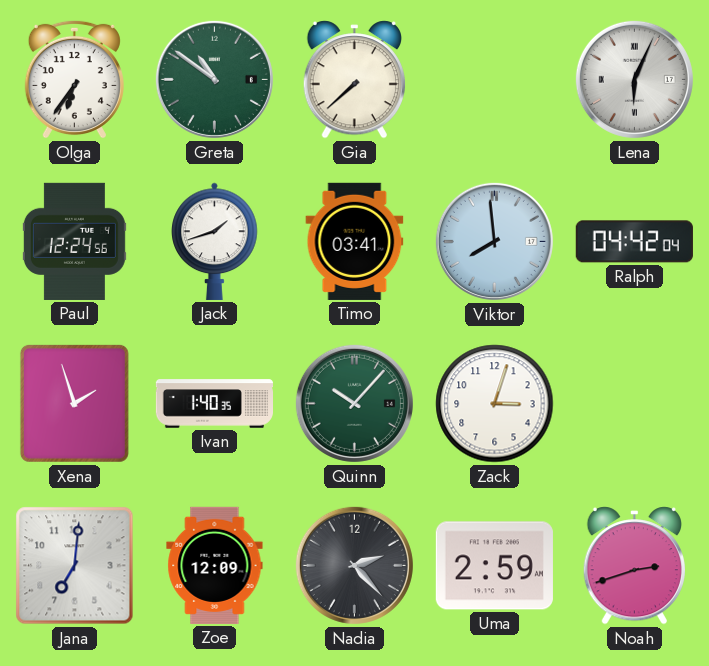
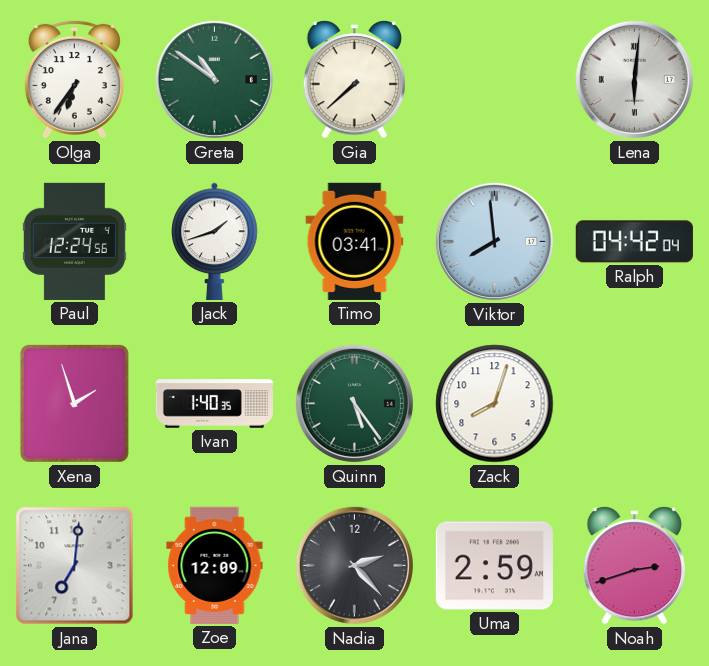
Lena: 6:04 -> 6:01 (634, 79)
Quinn: 10:07 -> 5:24 (354, 403)
Zack: 3:03 -> 8:03 (495, 404)
